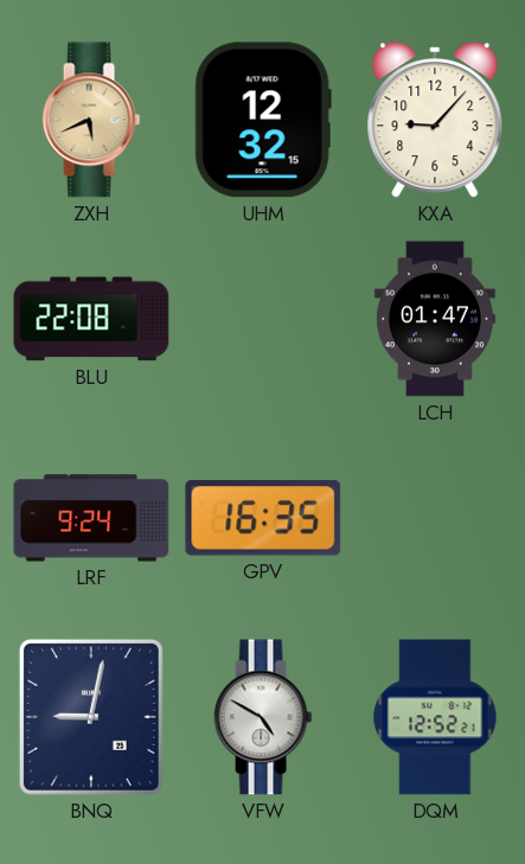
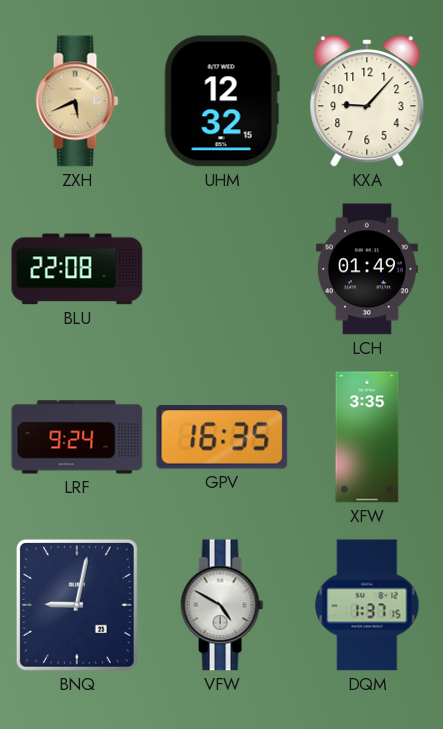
LCH: 01:47 -> 01:49 (367, 269)
XFW: none -> 3:35 (367, 437)
DQM: 12:52 -> 1:37 (367, 605)
